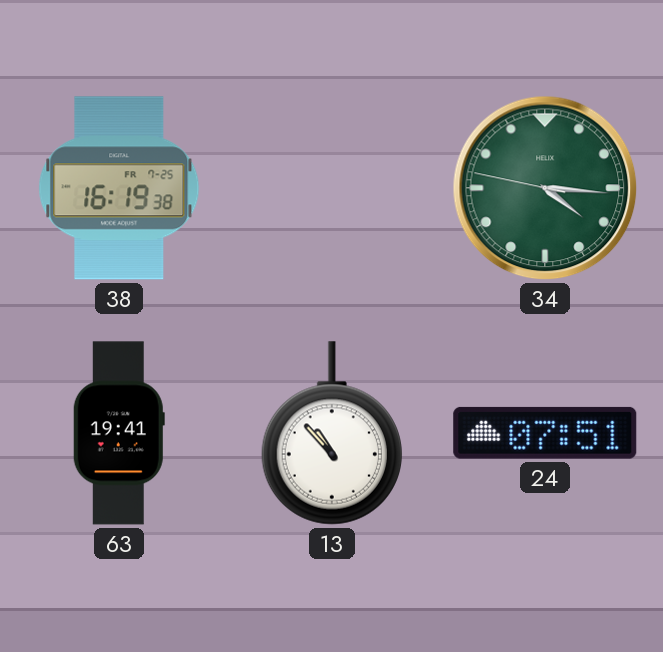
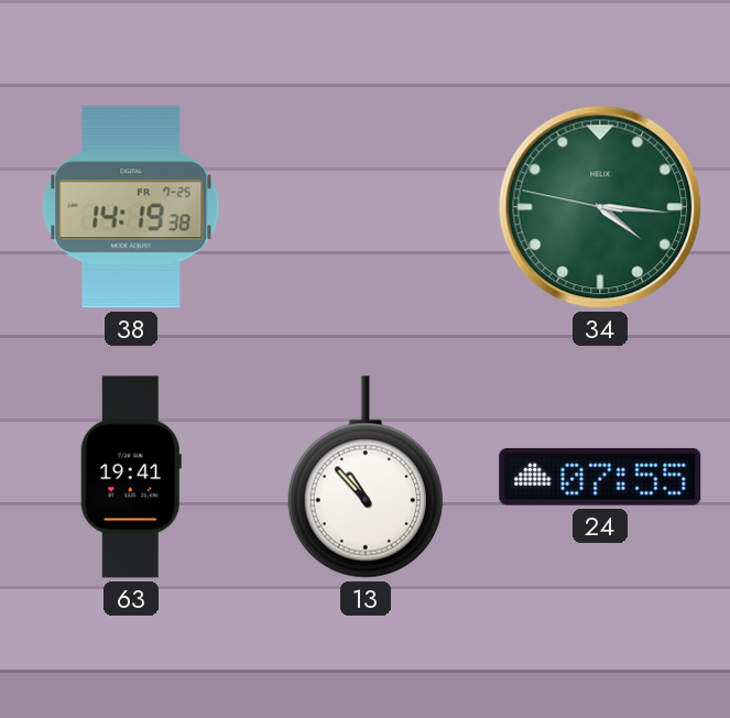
38: 16:19 -> 14:19 (131, 207)
24: 07:51 -> 07:55 (600, 477)
